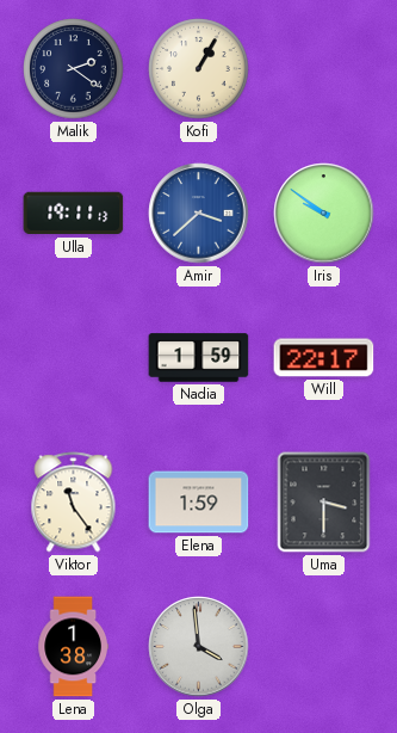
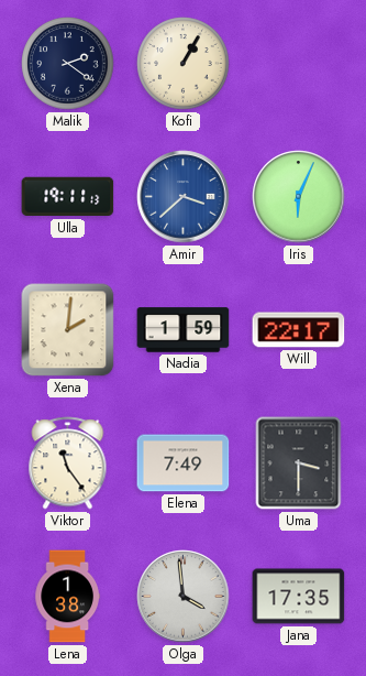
Iris: 9:51 -> 6:04 (299, 197)
Xena: none -> 2:01 (68, 330)
Elena: 1:59 -> 7:49 (184, 464)
Jana: none -> 17:35 (299, 597)
